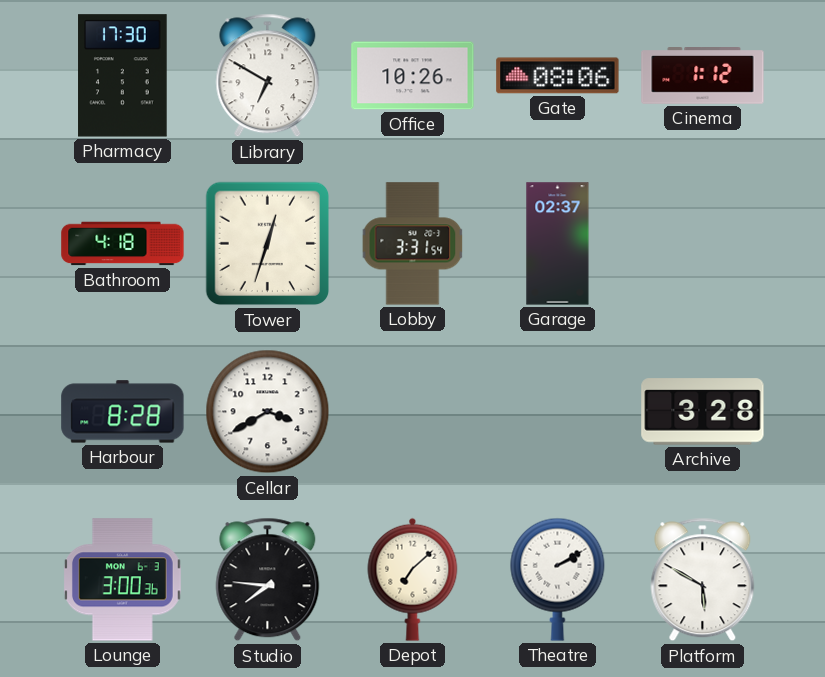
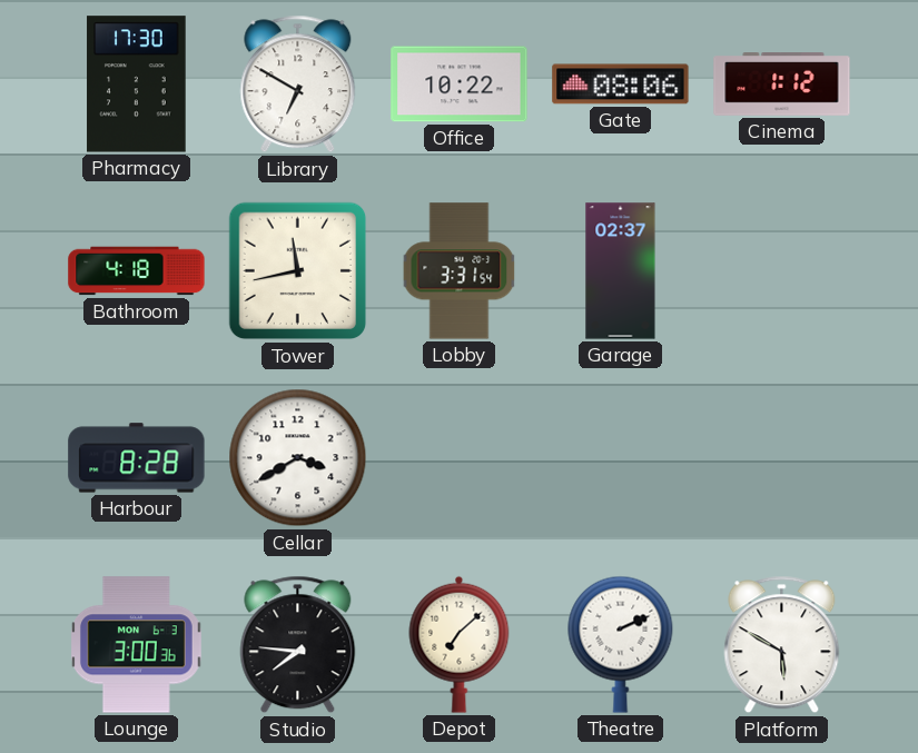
Office: 10:26 -> 10:22 (460, 85)
Tower: 12:33 -> 11:43 (298, 271)
Archive: 3:28 -> none (703, 412)
Theatre: 2:10 -> 2:11 (621, 644)
